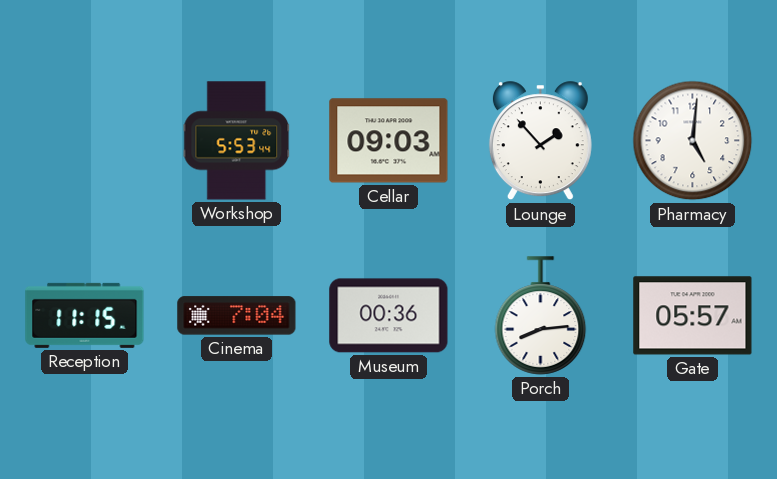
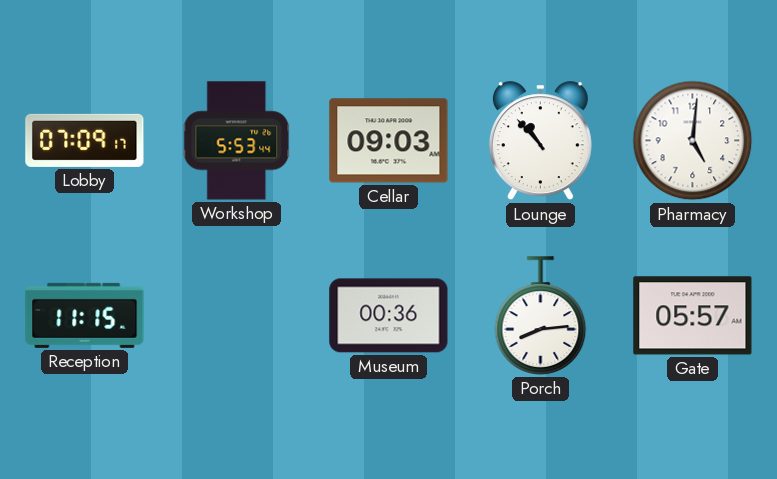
Lobby: none -> 07:09 (85, 140)
Lounge: 1:53 -> 10:53 (540, 141)
Cinema: 7:04 -> none (237, 316)
